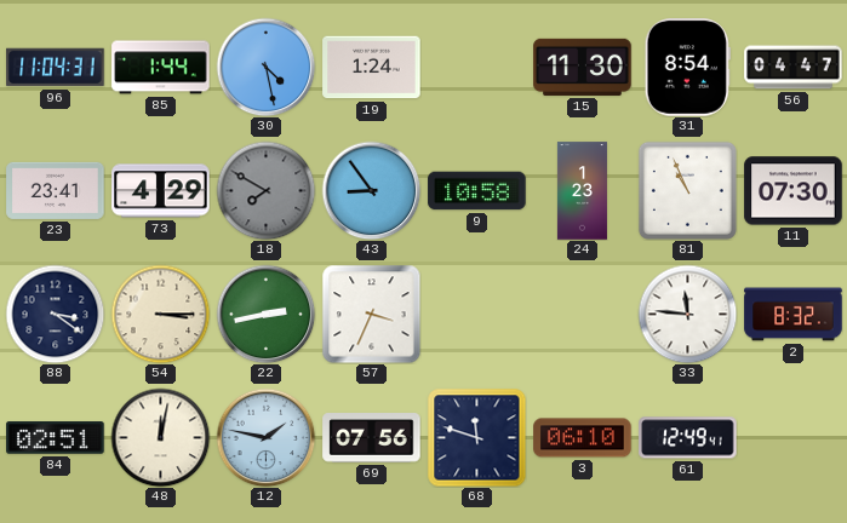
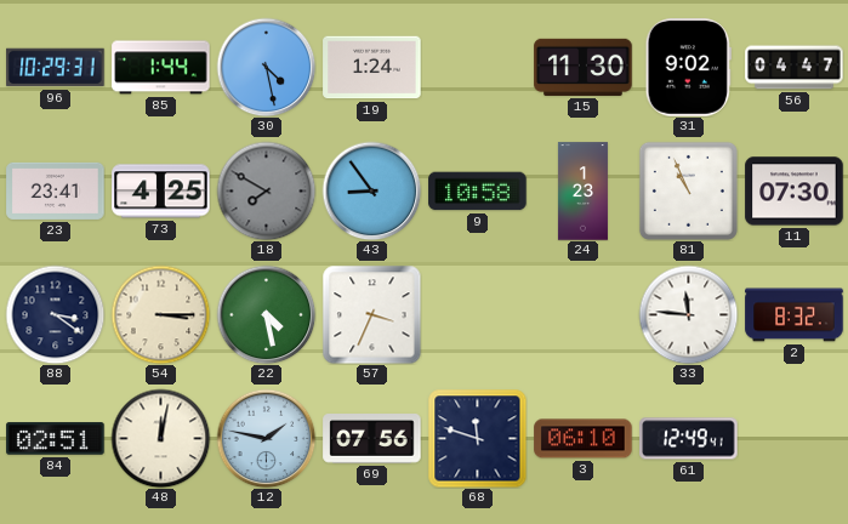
96: 11:04 -> 10:29 (56, 68)
31: 8:54 -> 9:02 (688, 68)
73: 4:29 -> 4:25 (161, 192)
22: 2:43 -> 4:28 (266, 314)
